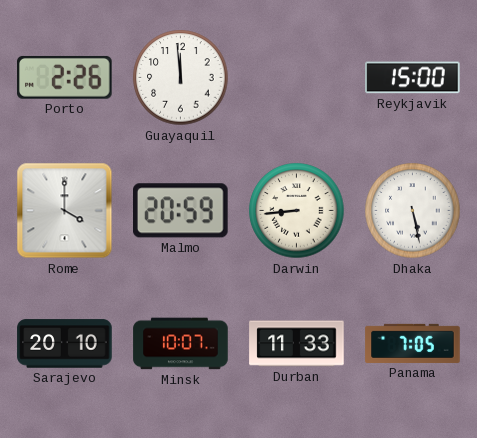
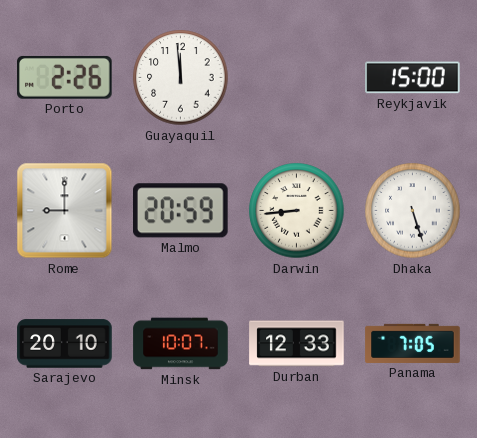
Rome: 4:00 -> 9:00 (65, 211)
Dhaka: 5:28 -> 5:27 (413, 211)
Durban: 11:33 -> 12:33 (297, 344)
